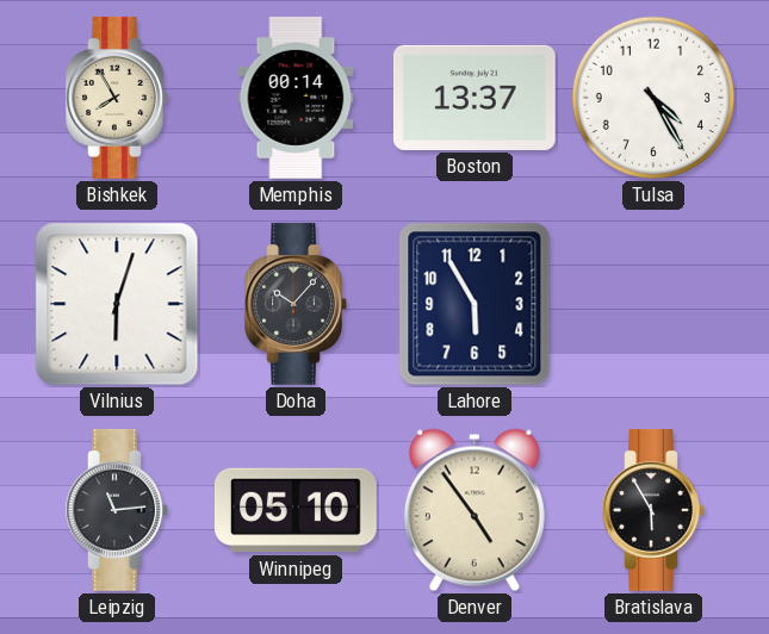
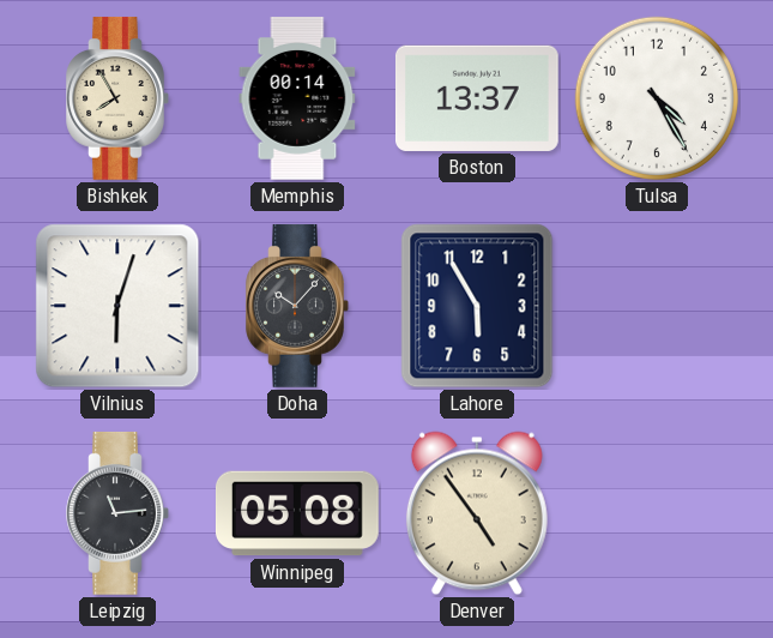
Winnipeg: 05:10 -> 05:08 (297, 513)
Bratislava: 5:55 -> none (653, 510)
